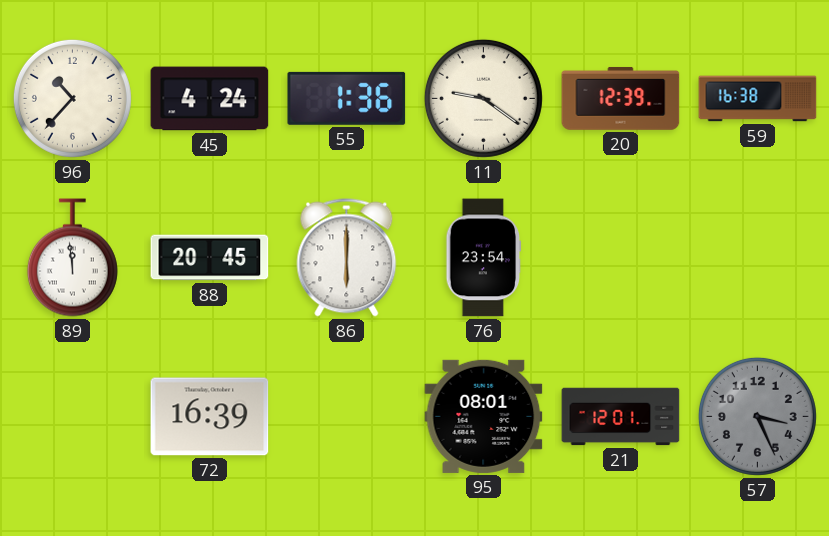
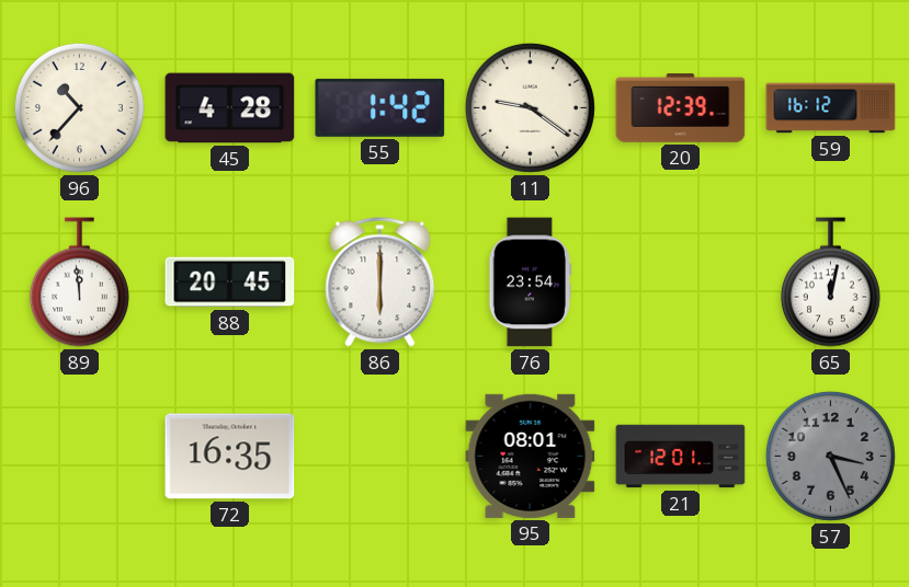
45: 4:24 -> 4:28 (230, 108)
55: 1:36 -> 1:42 (380, 107)
59: 16:38 -> 16:12 (831, 108)
65: none -> 12:02 (830, 283)
72: 16:39 -> 16:35 (230, 457)
